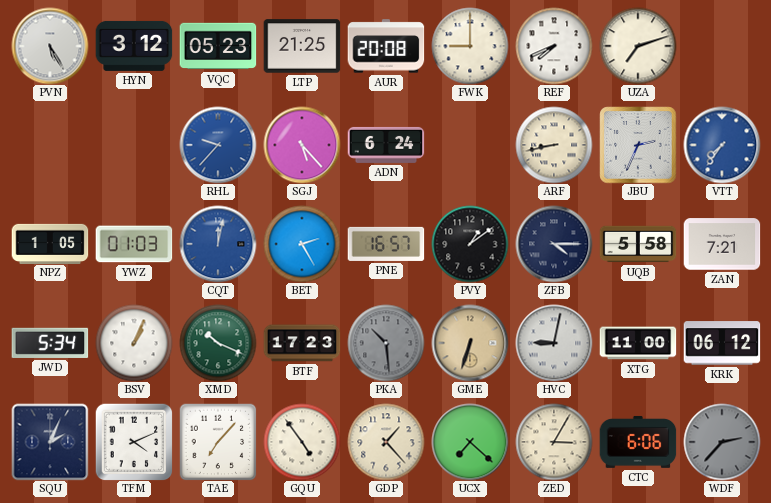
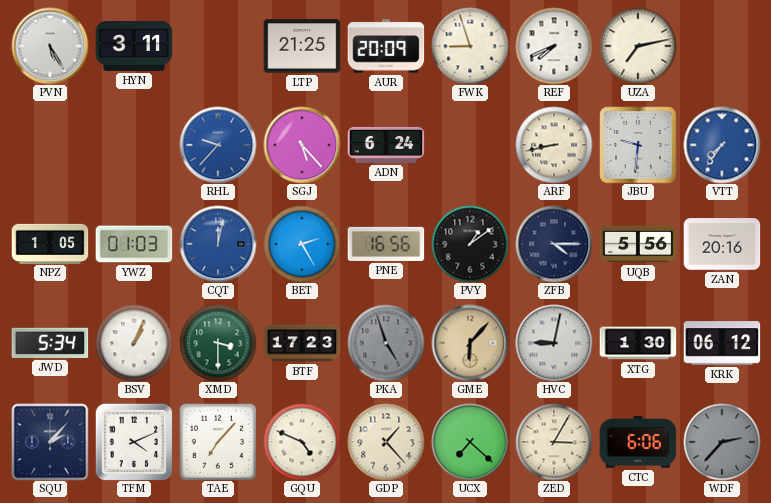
HYN: 3:12 -> 3:11 (134, 46)
VQC: 05:23 -> none (218, 46)
AUR: 20:08 -> 20:09 (386, 46)
FWK: 9:00 -> 8:57 (470, 46)
UZA: 7:12 -> 7:13 (638, 46)
JBU: 2:34 -> 9:31 (638, 145)
PNE: 16:57 -> 16:56 (386, 244)
UQB: 5:58 -> 5:56 (638, 244)
ZAN: 7:21 -> 20:16 (722, 244)
XMD: 10:19 -> 3:30 (218, 343)
PKA: 10:29 -> 4:57 (386, 343)
GME: 6:33 -> 6:07 (470, 343)
XTG: 11:00 -> 1:30 (638, 343)
SQU: 2:04 -> 2:07 (50, 442)
GQU: 4:54 -> 4:49 (302, 442)
